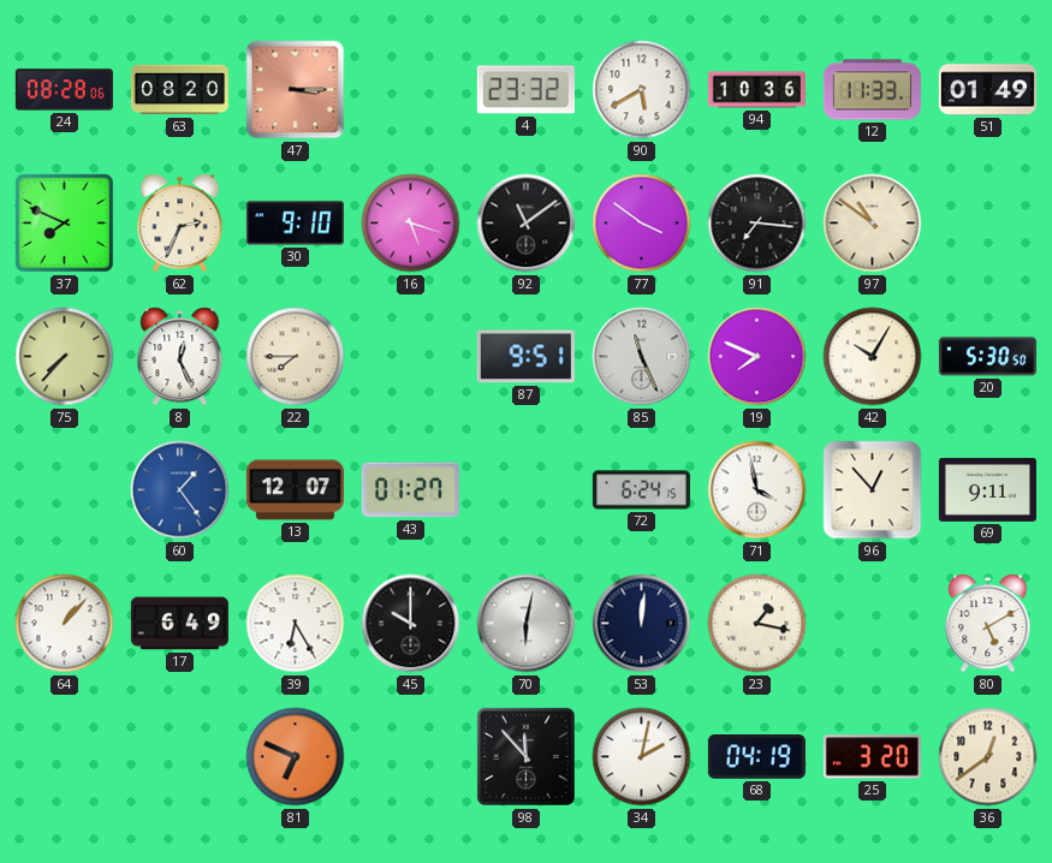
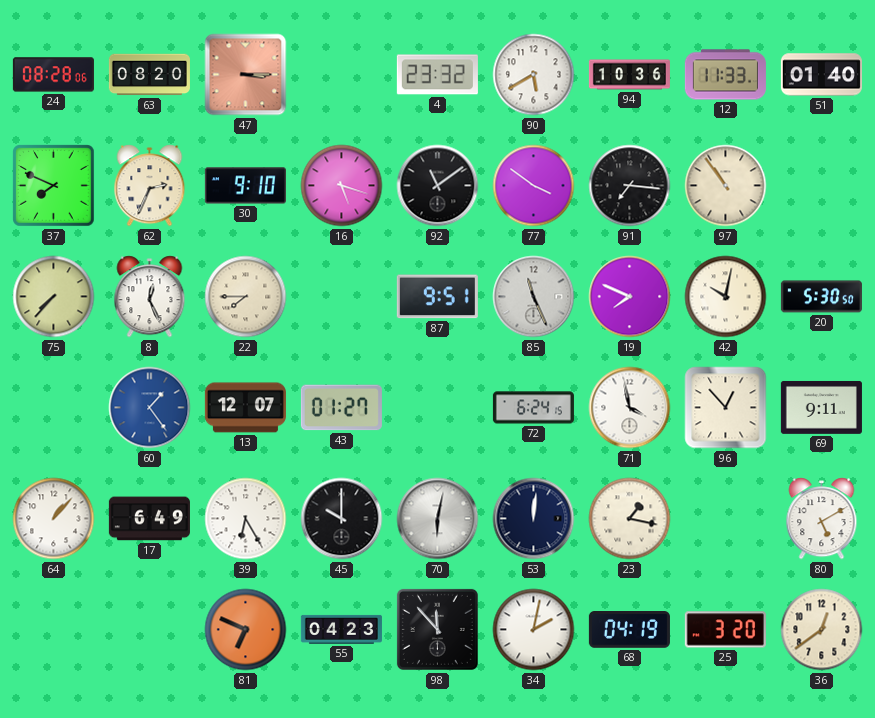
51: 01:49 -> 01:40 (821, 75)
97: 10:51 -> 10:54 (726, 186)
42: 10:05 -> 10:02 (726, 297)
55: none -> 04:23 (341, 629)
